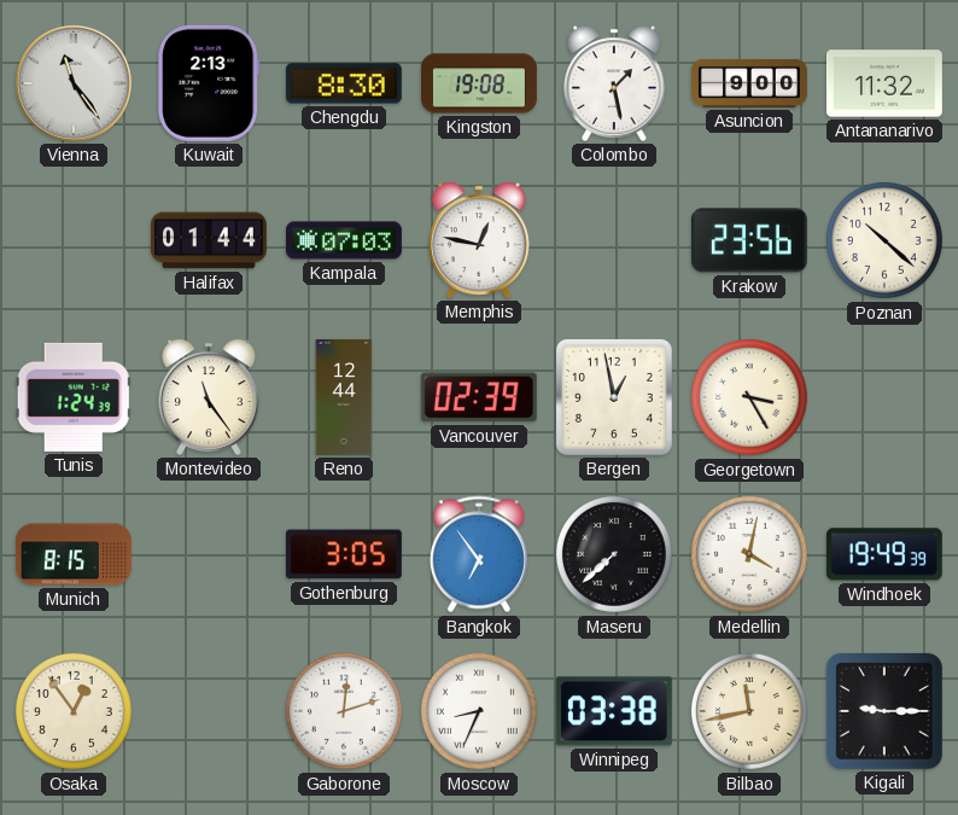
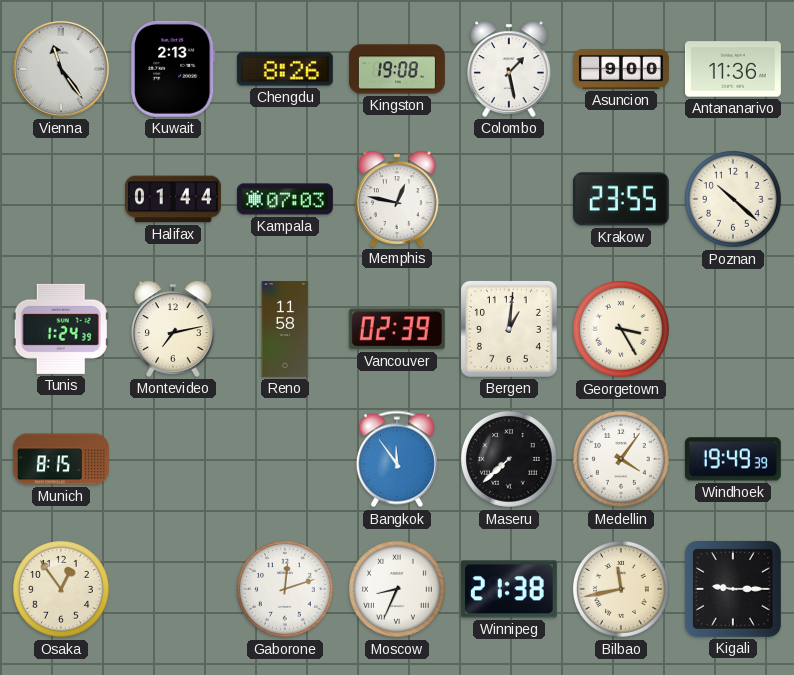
Chengdu: 8:30 -> 8:26 (285, 69)
Antananarivo: 11:32 -> 11:36 (733, 69)
Krakow: 23:56 -> 23:55 (621, 199)
Montevideo: 11:24 -> 7:13 (173, 329)
Reno: 12:44 -> 11:58 (285, 330)
Bergen: 12:58 -> 1:01 (509, 329)
Gothenburg: 3:05 -> none (344, 554)
Bangkok: 6:54 -> 11:54 (397, 459)
Medellin: 4:02 -> 4:06 (621, 459)
Winnipeg: 03:38 -> 21:38 (509, 589)
